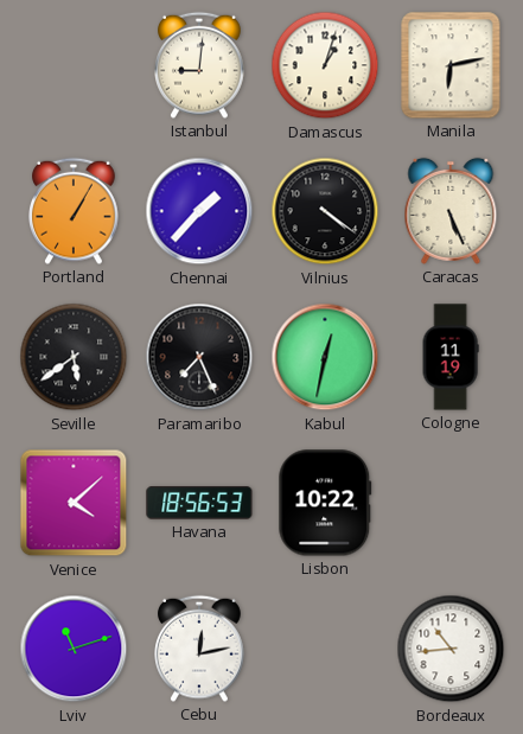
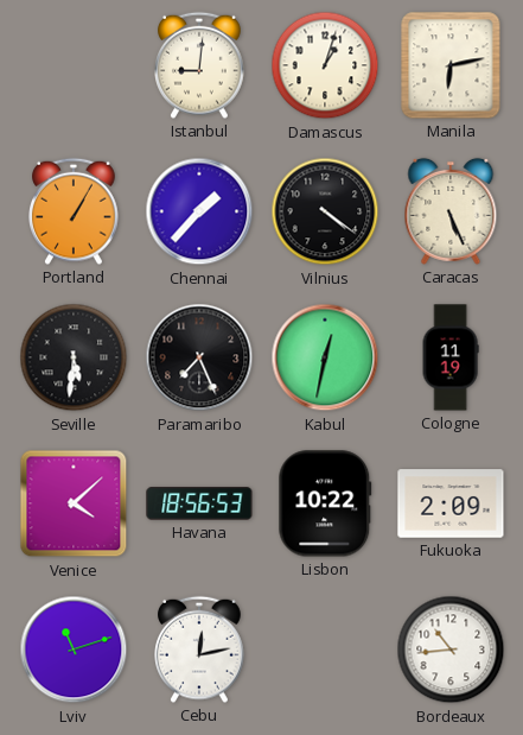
Seville: 5:39 -> 5:31 (74, 357)
Fukuoka: none -> 2:09 (451, 503)
